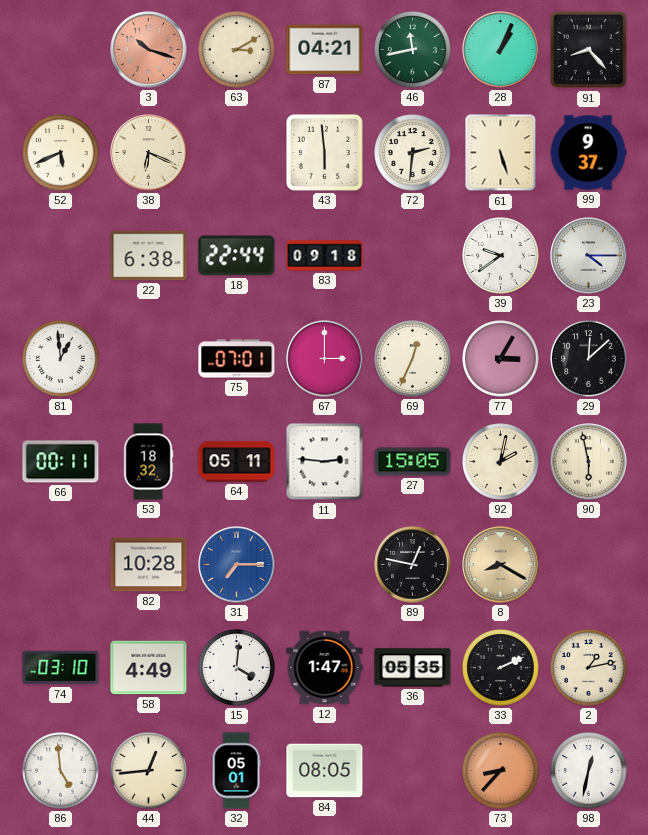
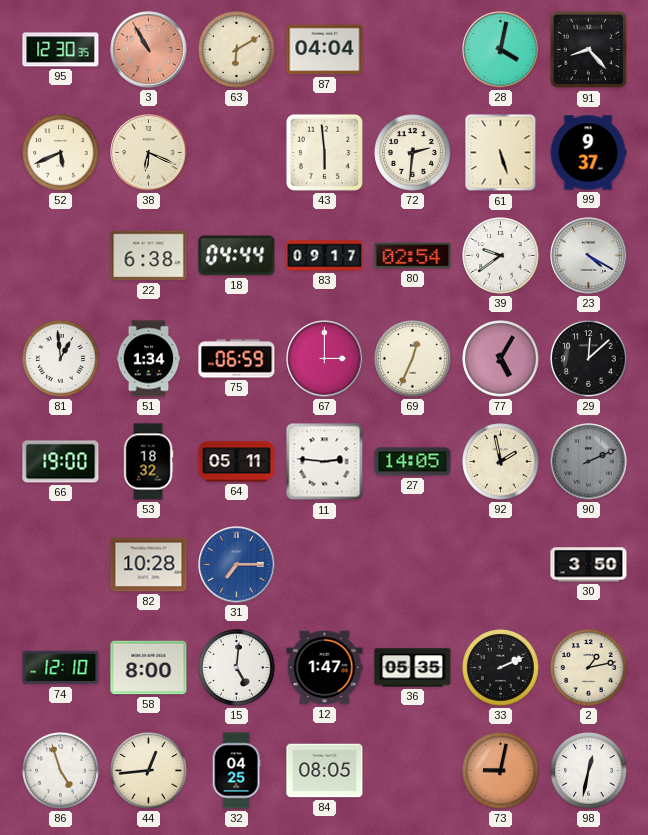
95: none -> 12:30 (61, 50)
3: 10:18 -> 10:55 (149, 50)
63: 3:10 -> 6:10 (237, 50)
87: 04:21 -> 04:04 (325, 50)
46: 11:43 -> none (413, 50)
28: 1:04 -> 4:02 (501, 50)
18: 22:44 -> 04:44 (237, 256)
83: 09:18 -> 09:17 (325, 256)
80: none -> 02:54 (413, 256)
23: 4:15 -> 4:20 (589, 256)
51: none -> 1:34 (149, 359)
75: 07:01 -> 06:59 (237, 359)
77: 3:05 -> 5:05 (501, 359)
66: 00:11 -> 19:00 (61, 462)
27: 15:05 -> 14:05 (413, 462)
92: 2:02 -> 1:58 (501, 462)
90: 5:58 -> 2:11 (589, 462)
90 dial: cream -> grey (589, 462)
89: 12:47 -> none (413, 565)
8: 8:20 -> none (501, 565)
30: none -> 3:50 (589, 565)
74: 03:10 -> 12:10 (61, 668)
58: 4:49 -> 8:00 (149, 668)
15: 4:01 -> 5:01 (237, 668)
86: 4:59 -> 4:57 (61, 771)
32: 05:01 -> 04:25 (236, 771)
73: 8:37 -> 9:02 (501, 771)
